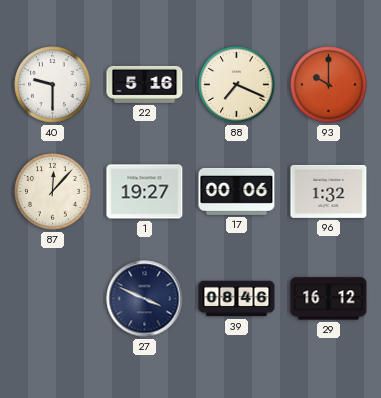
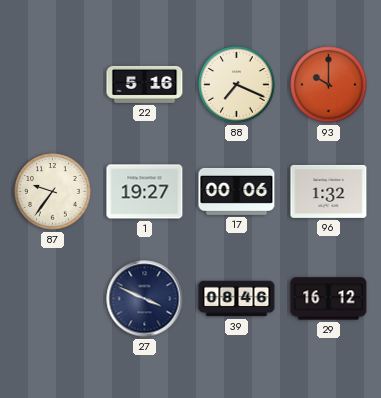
40: 9:30 -> none (53, 85)
87: 12:07 -> 9:36 (53, 192)
